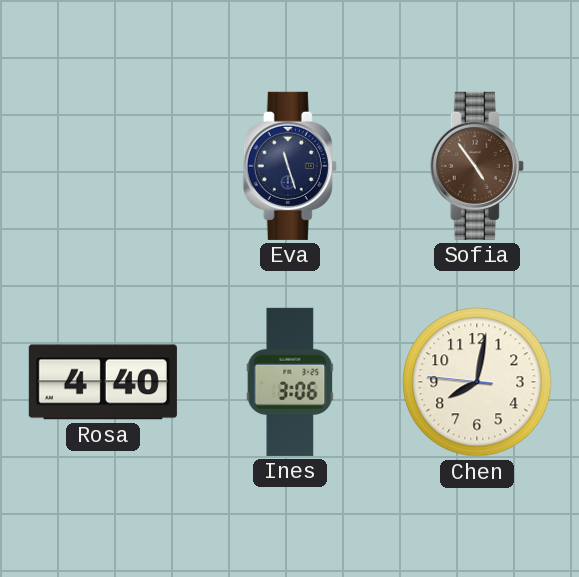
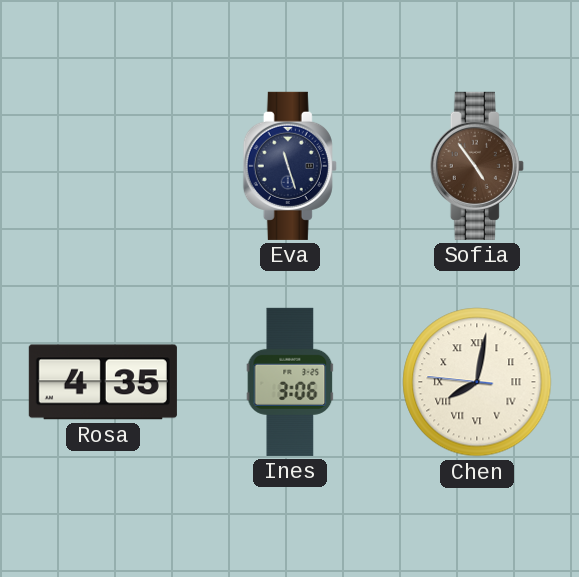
Rosa: 4:40 -> 4:35 (103, 382)
Chen numerals: Arabic -> Roman (477, 382)
